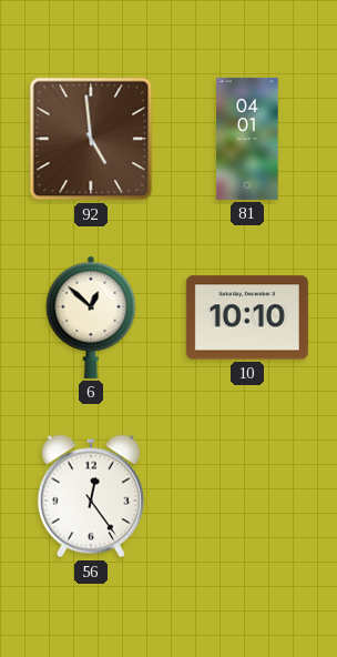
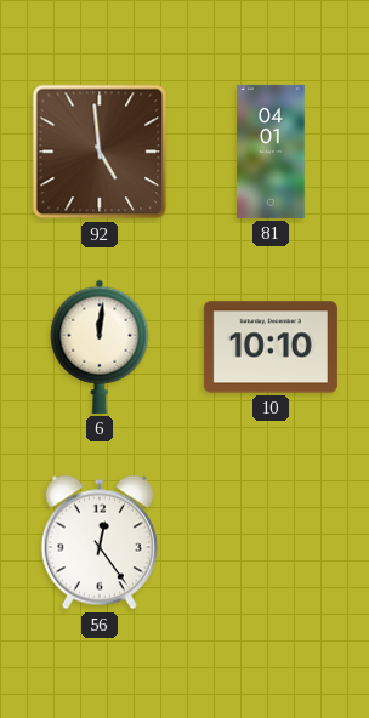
6: 12:52 -> 12:01 (100, 347)
